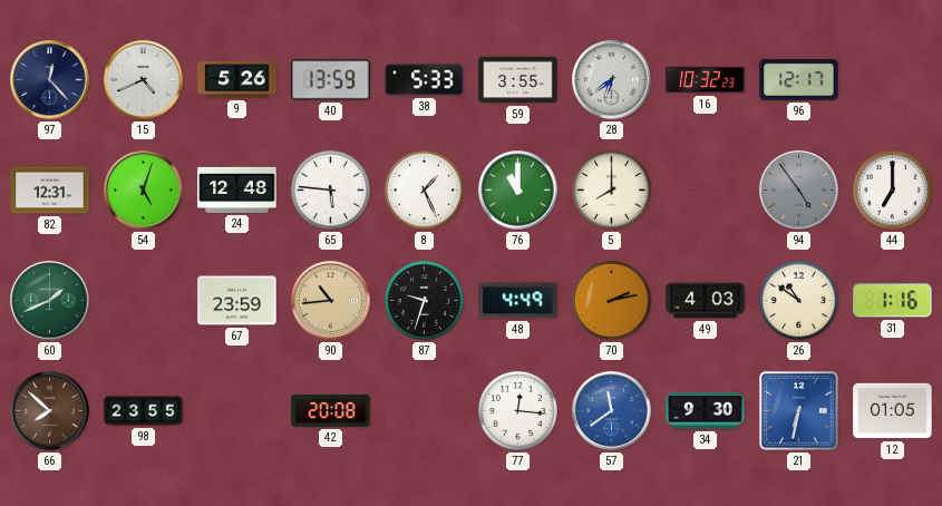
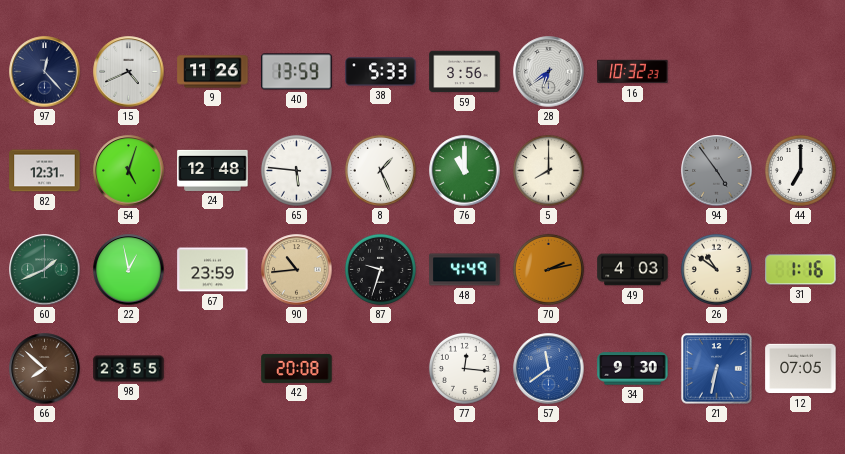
9: 5:26 -> 11:26 (213, 72)
59: 3:55 -> 3:56 (465, 72)
96: 12:17 -> none (799, 80)
22: none -> 12:58 (129, 270)
12: 01:05 -> 07:05 (801, 369)
